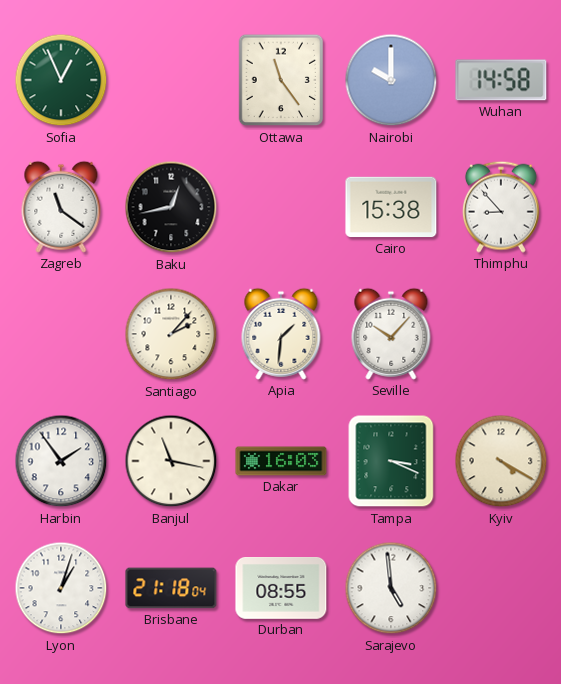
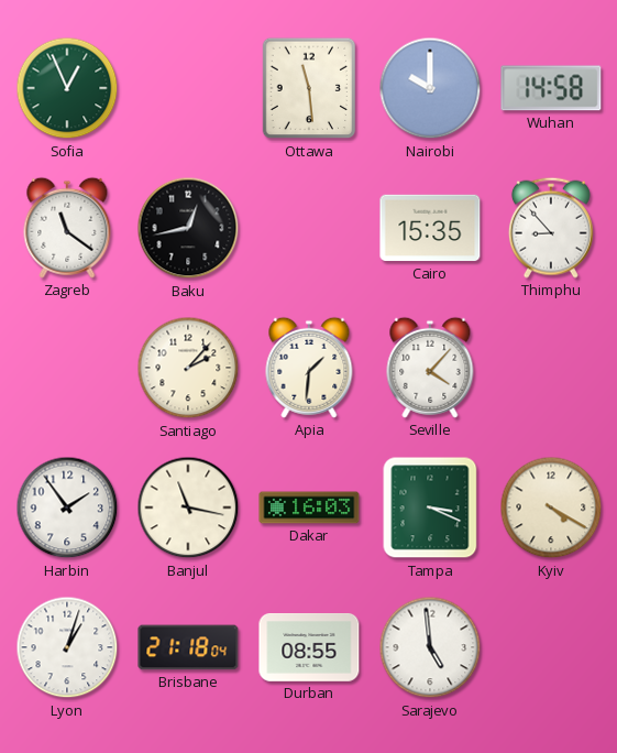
Ottawa: 11:24 -> 11:29 (309, 88)
Cairo: 15:38 -> 15:35 (430, 228)
Seville: 10:07 -> 4:07 (430, 368)
